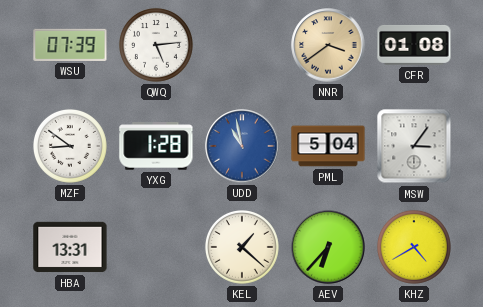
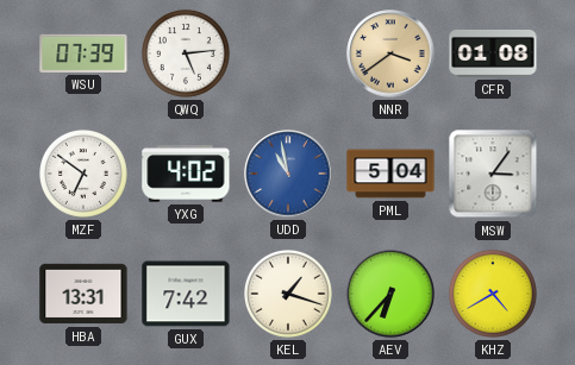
MZF: 8:51 -> 6:51 (83, 174)
YXG: 1:28 -> 4:02 (186, 174)
GUX: none -> 7:42 (186, 294)
KEL: 1:22 -> 1:18 (288, 294)
